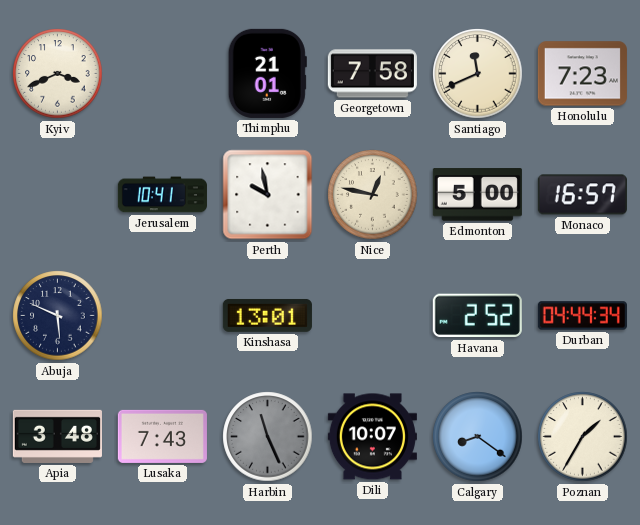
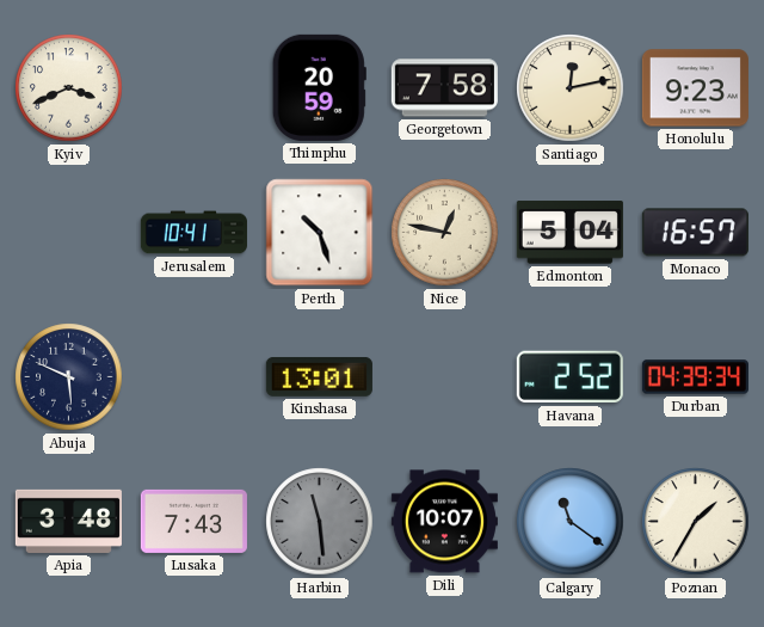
Thimphu: 21:01 -> 20:59 (319, 87)
Santiago: 11:41 -> 12:13 (571, 88)
Honolulu: 7:23 -> 9:23 (695, 88)
Perth: 9:58 -> 10:27 (320, 233)
Edmonton: 5:00 -> 5:04 (569, 233)
Durban: 04:44 -> 04:39 (695, 377)
Harbin: 11:26 -> 11:29 (320, 522)
Calgary: 8:21 -> 11:21 (571, 522)
